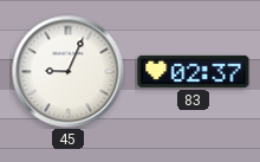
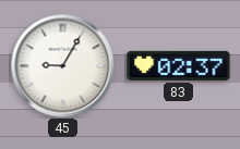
45: 9:04 -> 9:05 (62, 65)
